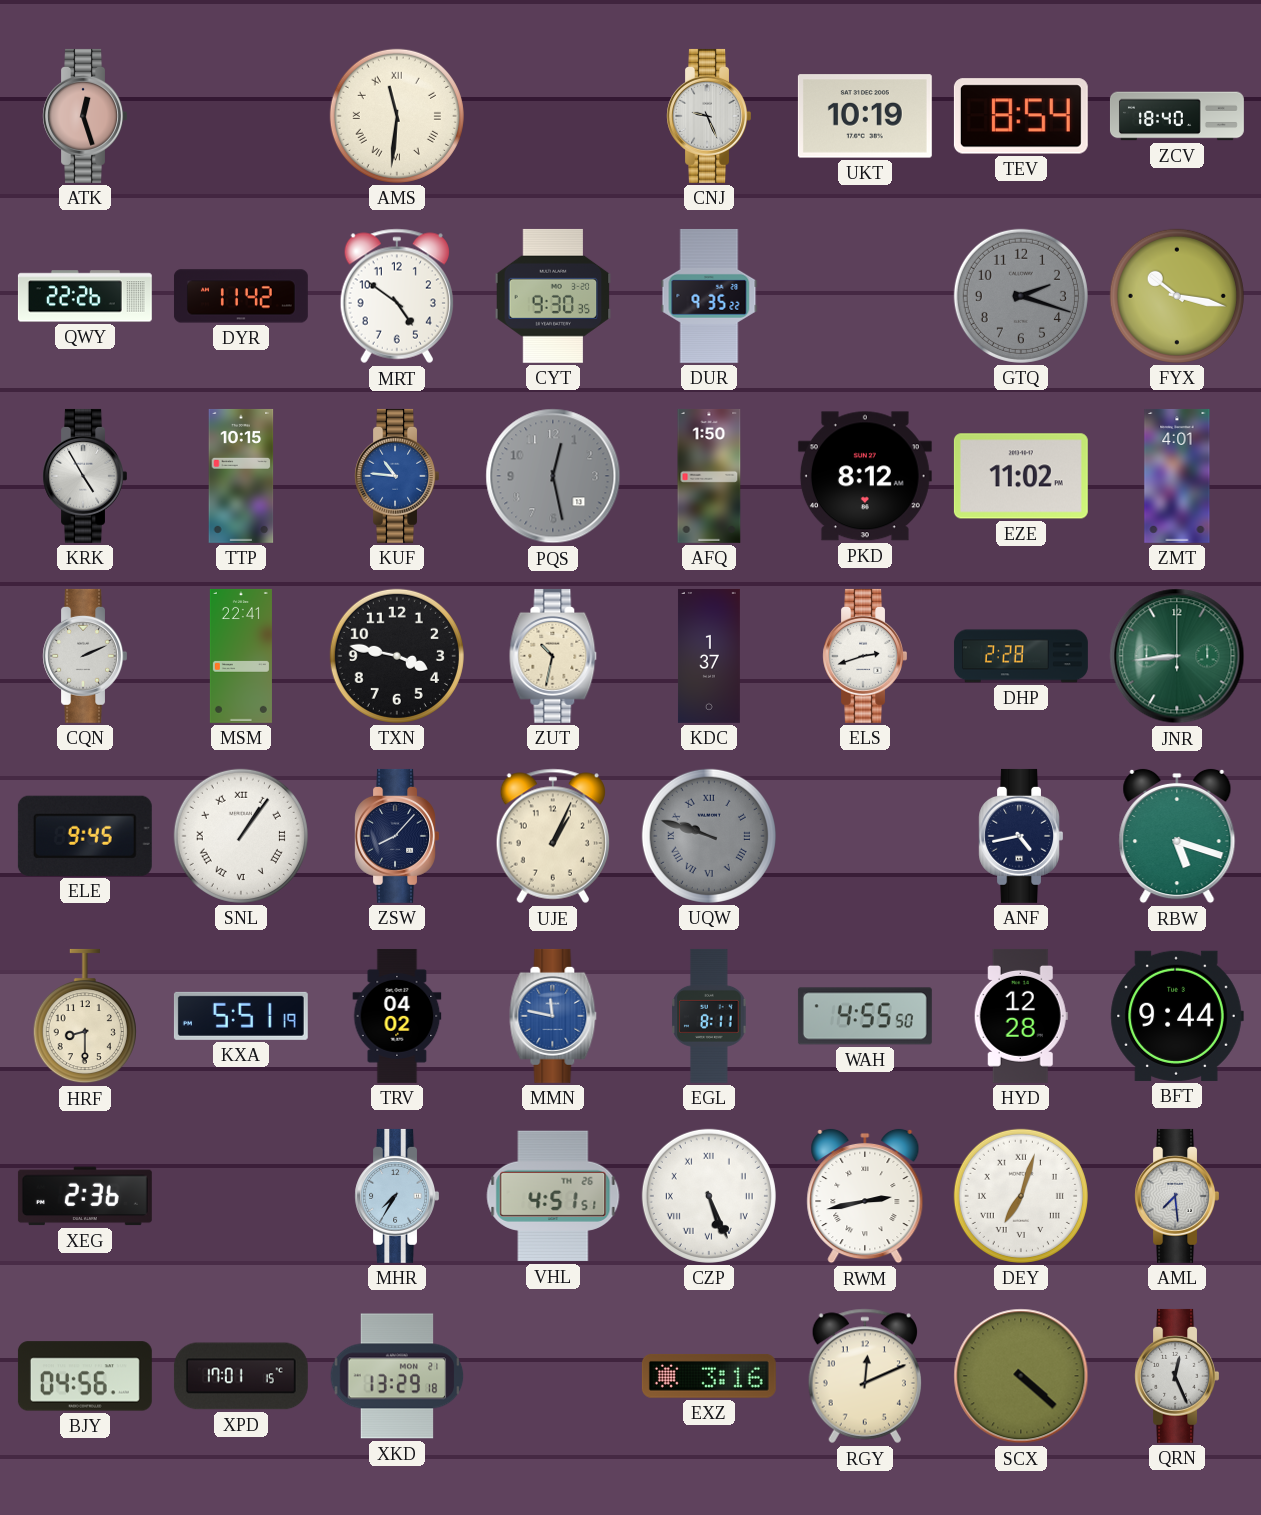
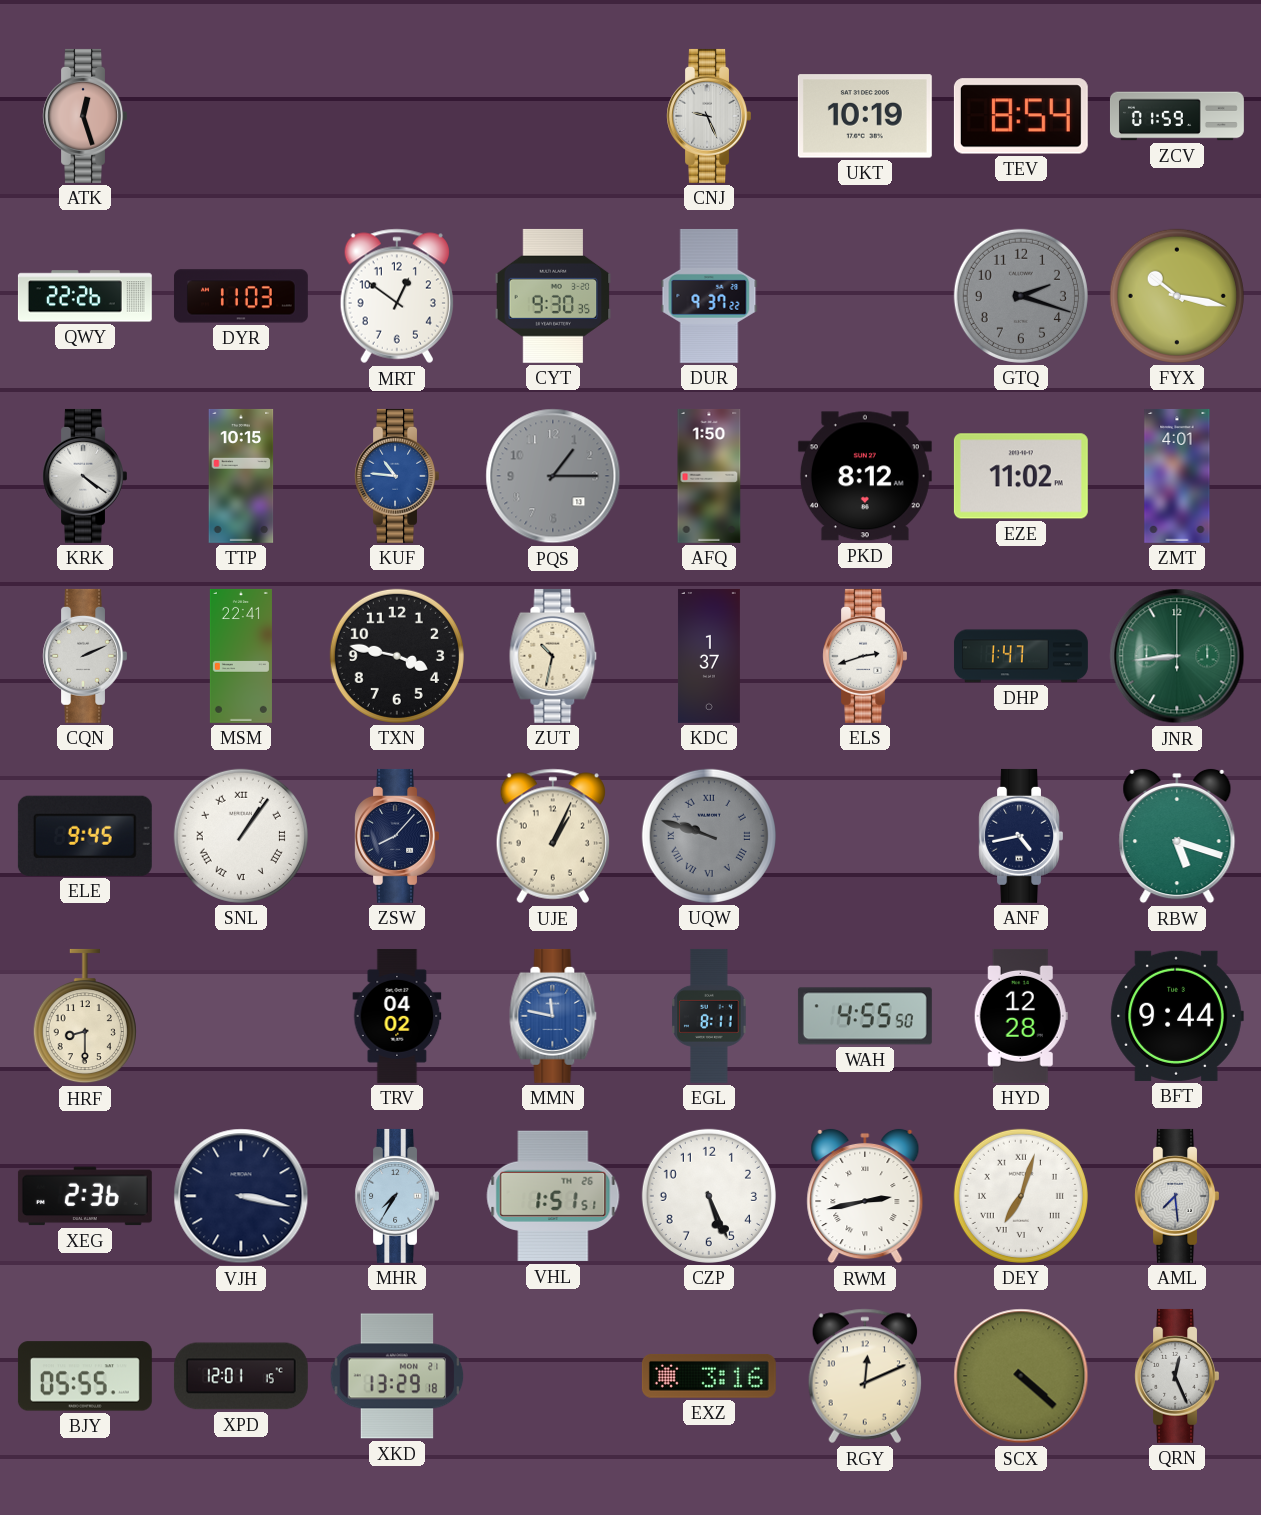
AMS: 11:31 -> none (397, 116)
ZCV: 18:40 -> 01:59 (1177, 116)
DYR: 11:42 -> 11:03 (241, 296)
MRT: 4:51 -> 12:51 (396, 296)
DUR: 9:35 -> 9:37 (709, 296)
KRK: 4:55 -> 4:21 (84, 476)
PQS: 12:28 -> 1:15 (553, 476)
DHP: 2:28 -> 1:47 (1021, 656)
KXA: 5:51 -> none (241, 1016)
VJH: none -> 3:17 (241, 1196)
VHL: 4:51 -> 1:51 (553, 1196)
CZP numerals: Roman -> Arabic (709, 1196)
BJY: 04:56 -> 05:55 (85, 1376)
XPD: 17:01 -> 12:01 (241, 1376)
